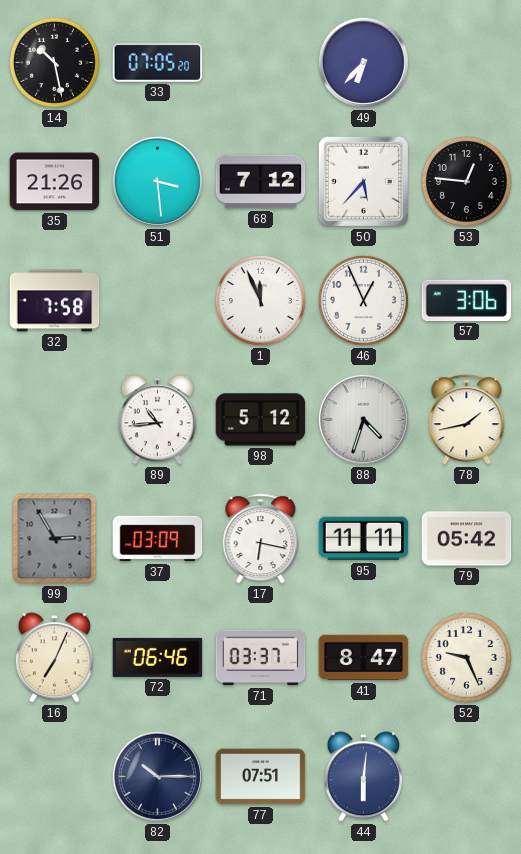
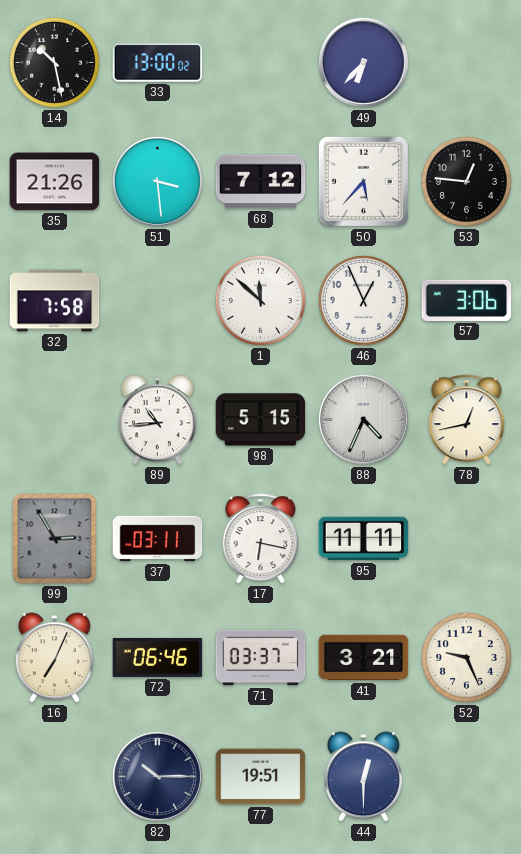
33: 07:05 -> 13:00 (158, 63)
1: 11:56 -> 11:52 (260, 300)
98: 5:12 -> 5:15 (261, 420)
88: 4:33 -> 4:34 (363, 419)
78: 1:43 -> 12:43 (467, 420)
37: 03:09 -> 03:11 (158, 539)
79: 05:42 -> none (467, 539)
41: 8:47 -> 3:21 (364, 658)
77: 07:51 -> 19:51 (261, 777)
44: 6:01 -> 12:30 (363, 777)
